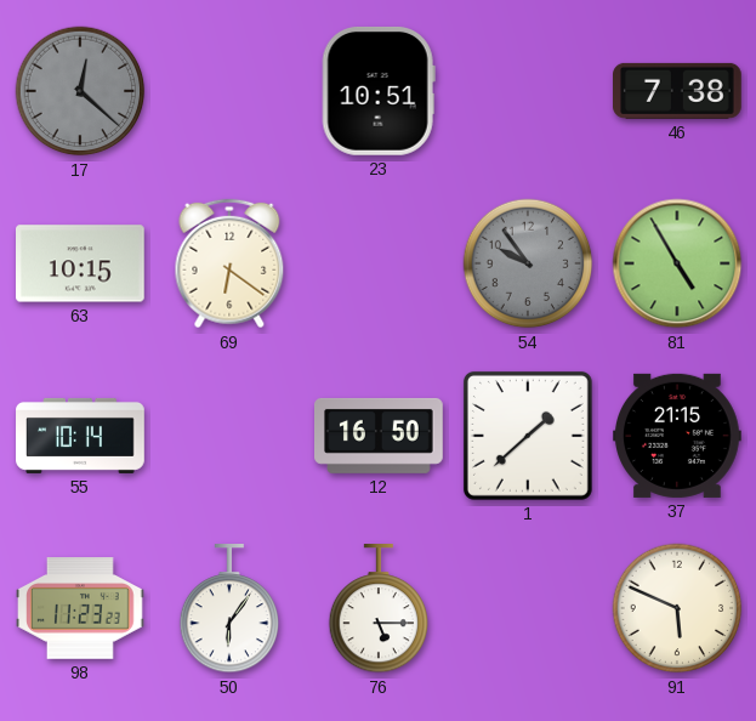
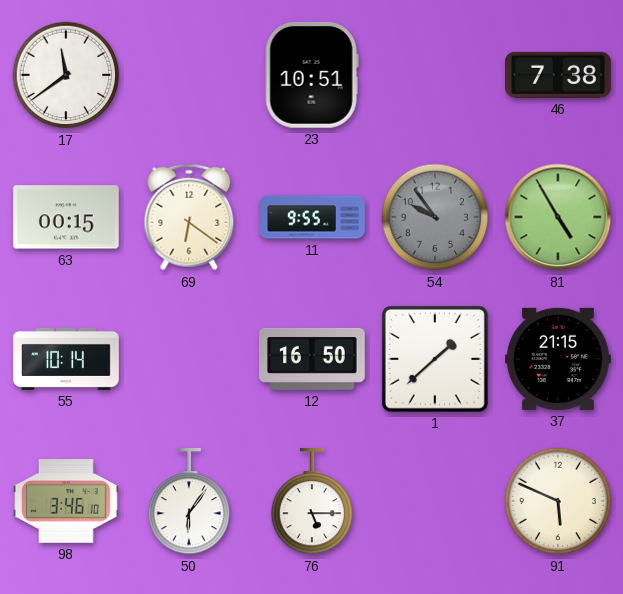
17: 12:22 -> 11:39 (66, 75)
17 dial: grey -> white (66, 75)
63: 10:15 -> 00:15 (67, 217)
11: none -> 9:55 (312, 217)
98: 11:23 -> 3:46 (67, 501)
